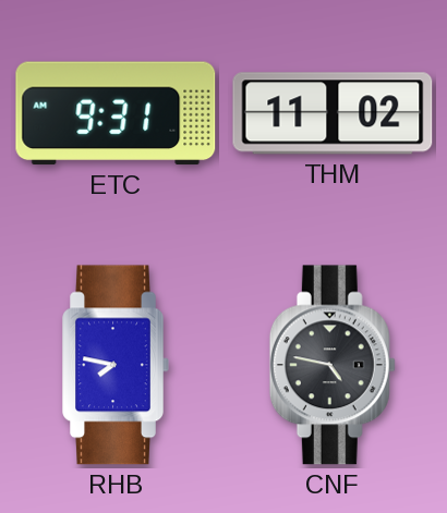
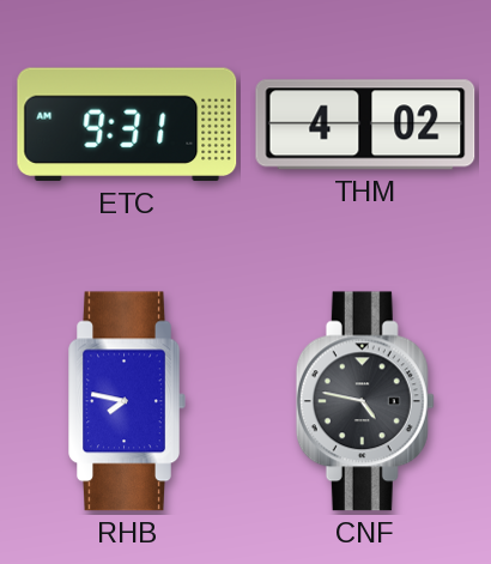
THM: 11:02 -> 4:02 (365, 125)
